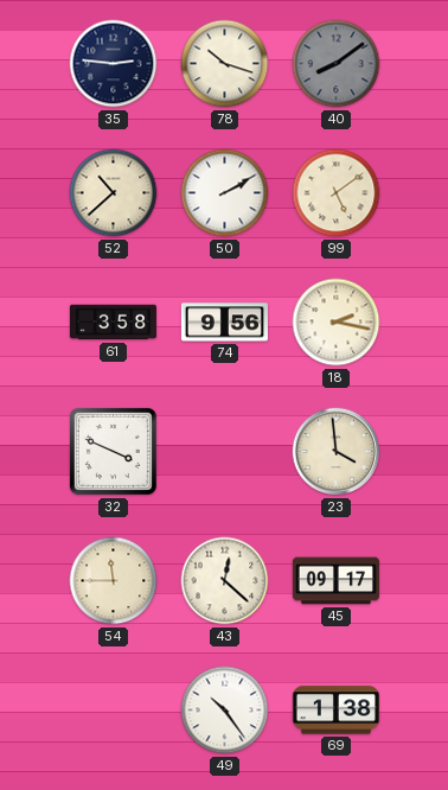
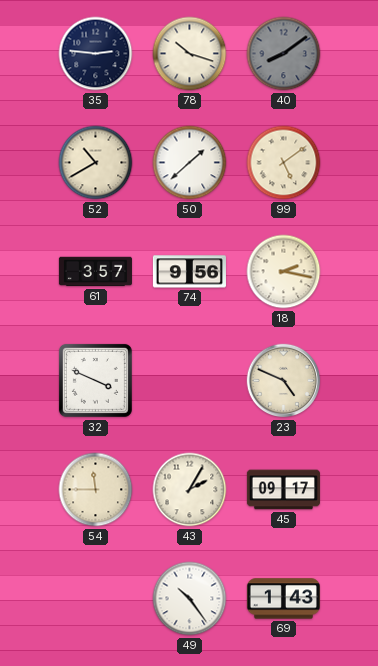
52: 10:38 -> 10:40 (96, 163)
50: 2:10 -> 1:38 (190, 163)
61: 3:58 -> 3:57 (95, 272)
23: 3:59 -> 4:49 (284, 381)
43: 12:22 -> 2:05 (190, 490)
69: 1:38 -> 1:43 (283, 599)
